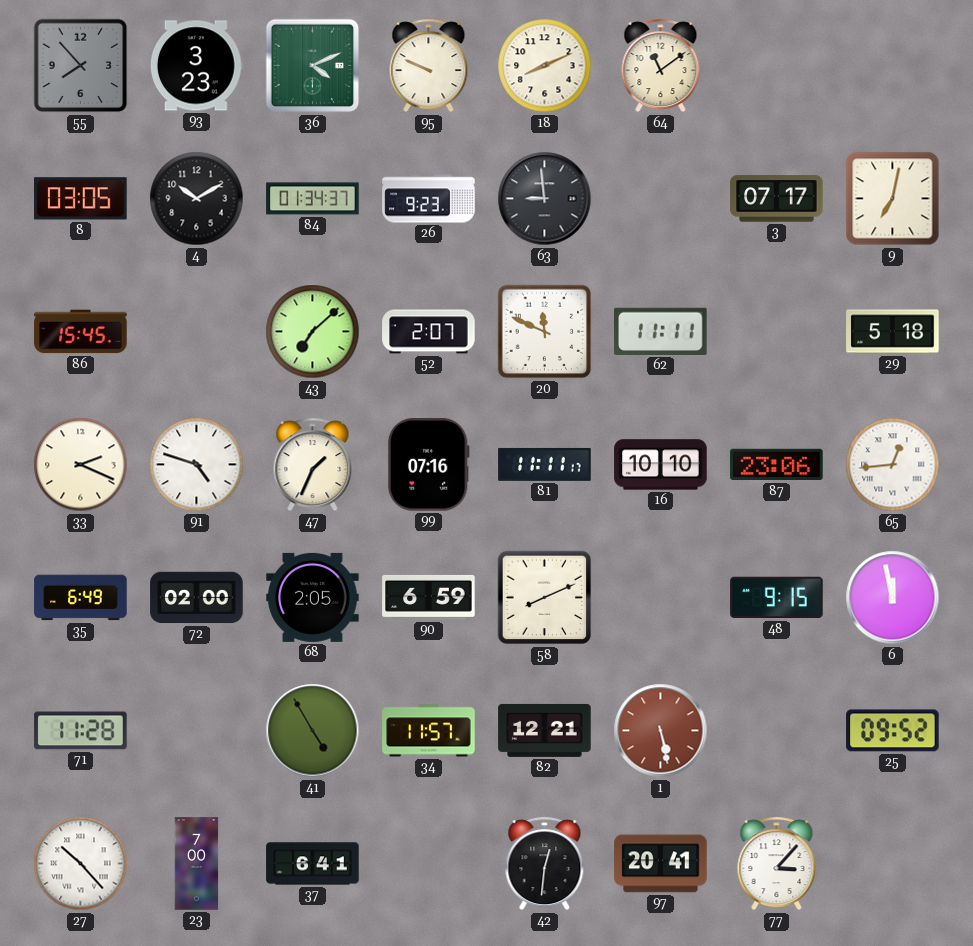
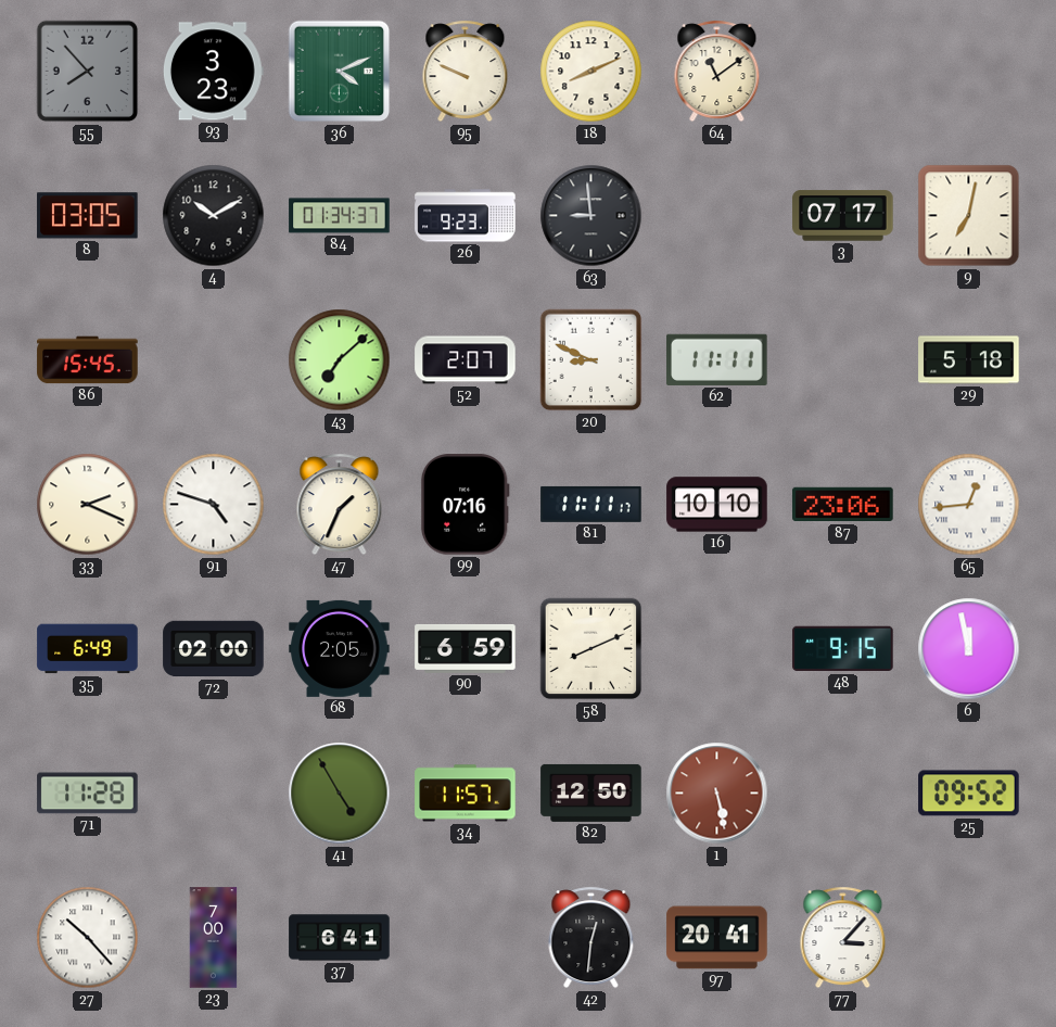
20: 11:49 -> 8:49 (591, 360)
82: 12:21 -> 12:50 (591, 793)
